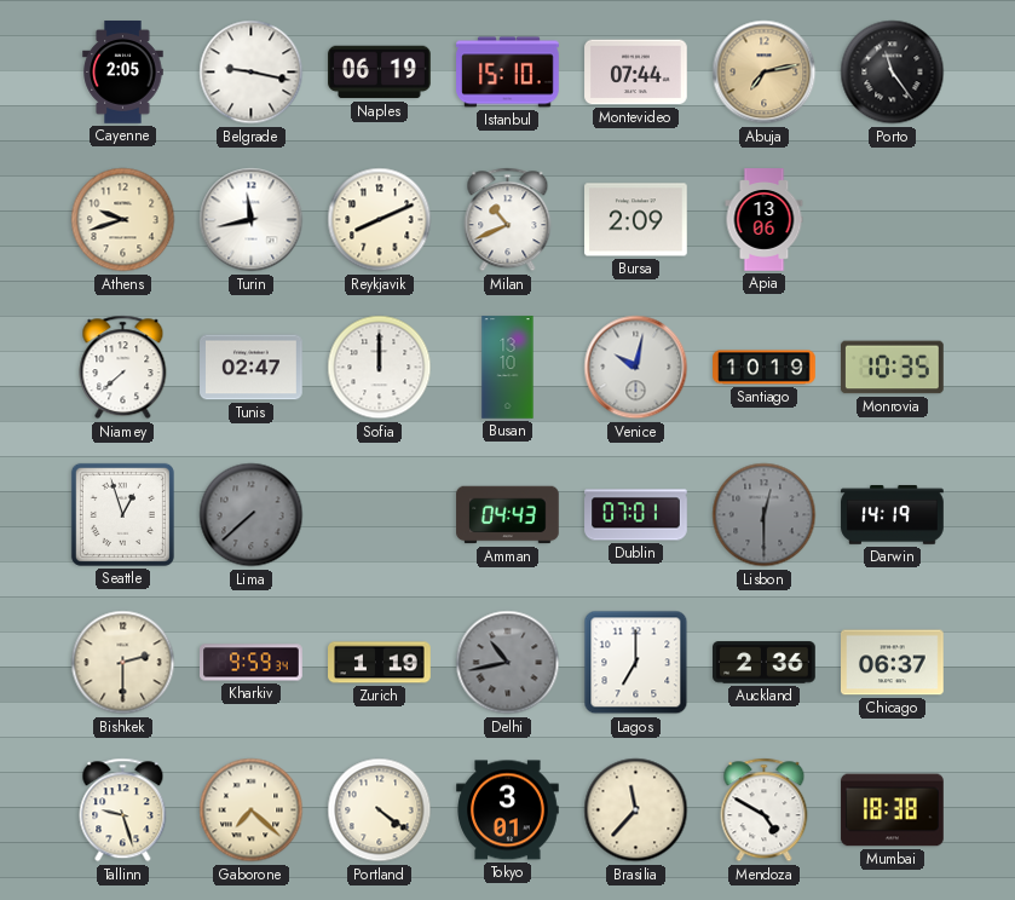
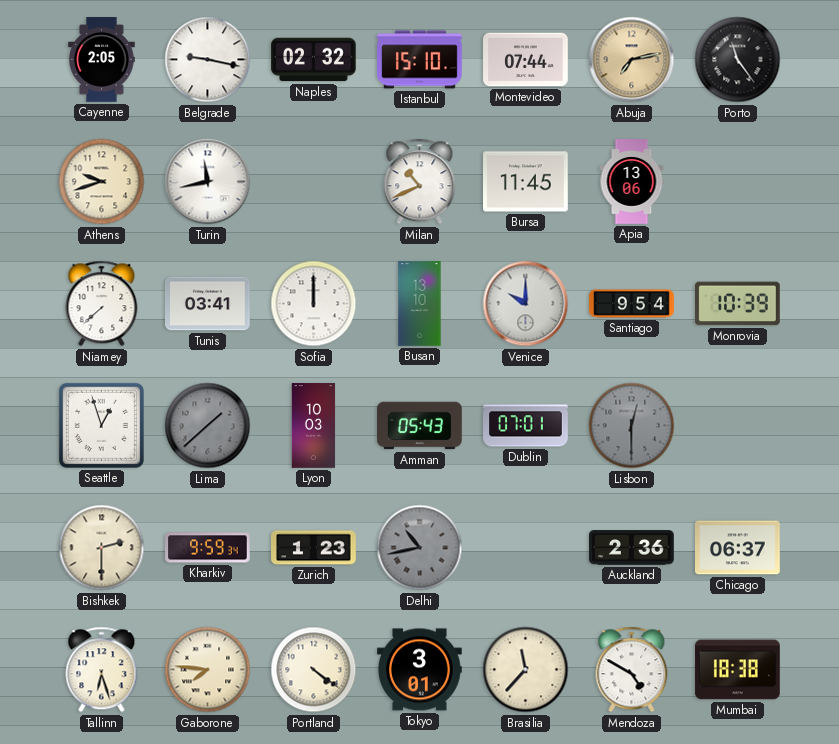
Naples: 06:19 -> 02:32 (314, 60)
Reykjavik: 8:11 -> none (380, 220)
Bursa: 2:09 -> 11:45 (526, 182)
Tunis: 02:47 -> 03:41 (208, 304)
Venice: 10:02 -> 10:00 (526, 304)
Santiago: 10:19 -> 9:54 (632, 304)
Monrovia: 10:35 -> 10:39 (738, 304)
Lima: 7:38 -> 1:38 (208, 426)
Lyon: none -> 10:03 (314, 426)
Amman: 04:43 -> 05:43 (420, 426)
Darwin: 14:19 -> none (893, 515)
Zurich: 1:19 -> 1:23 (314, 548)
Lagos: 7:00 -> none (636, 663)
Tallinn: 9:27 -> 6:27 (102, 670)
Gaborone: 7:22 -> 7:46 (208, 670)
